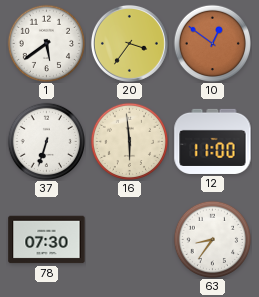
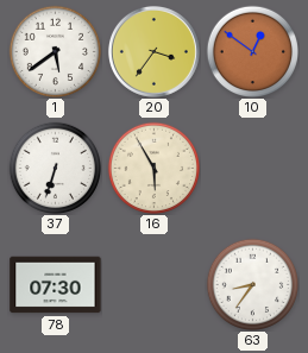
16: 5:59 -> 5:55 (153, 168)
12: 11:00 -> none (213, 141)
